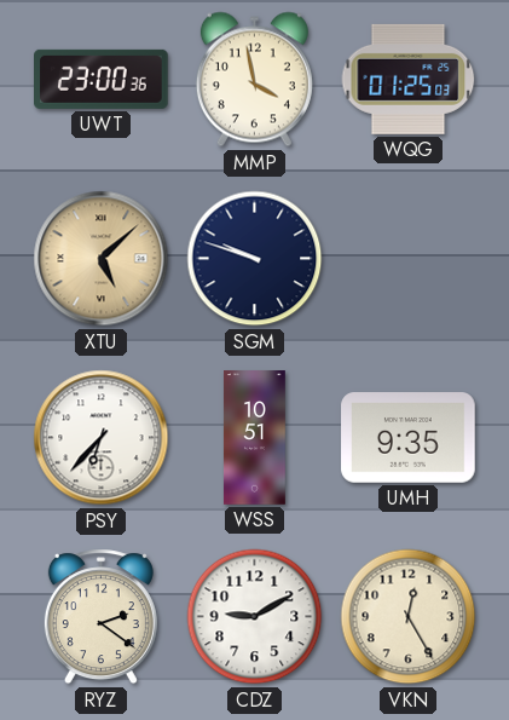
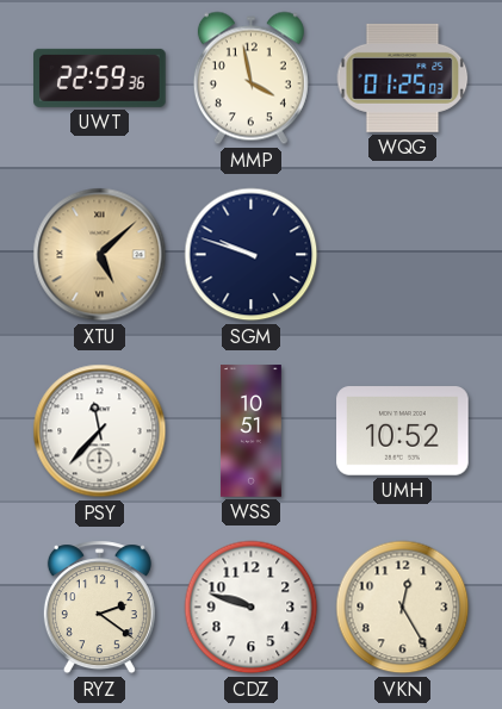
UWT: 23:00 -> 22:59 (100, 77)
PSY: 6:37 -> 11:37 (100, 431)
UMH: 9:35 -> 10:52 (403, 431)
CDZ: 9:10 -> 9:48 (252, 608)
